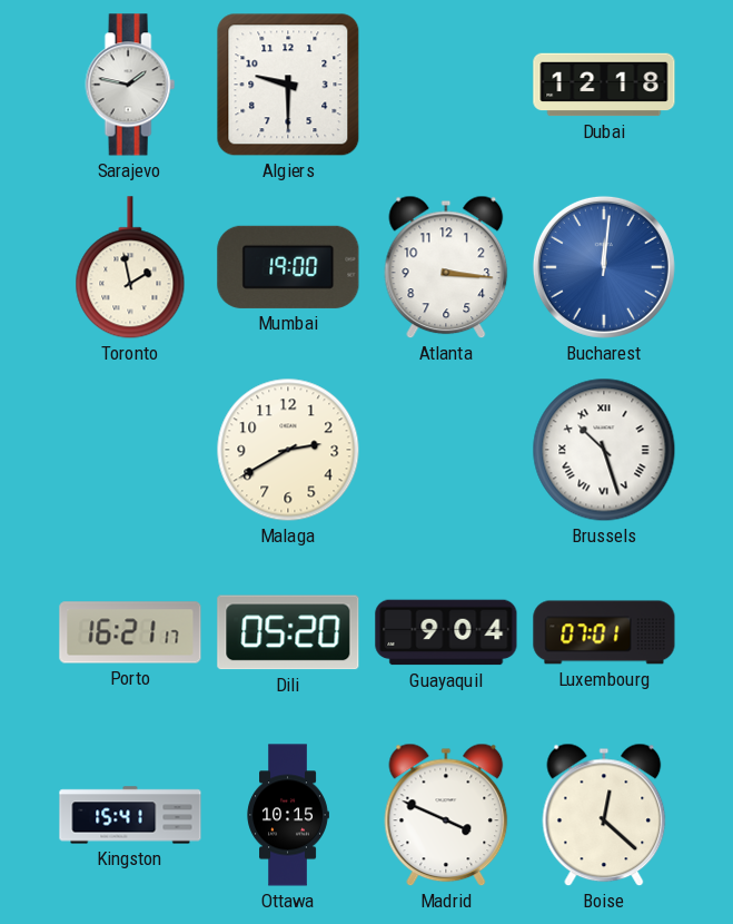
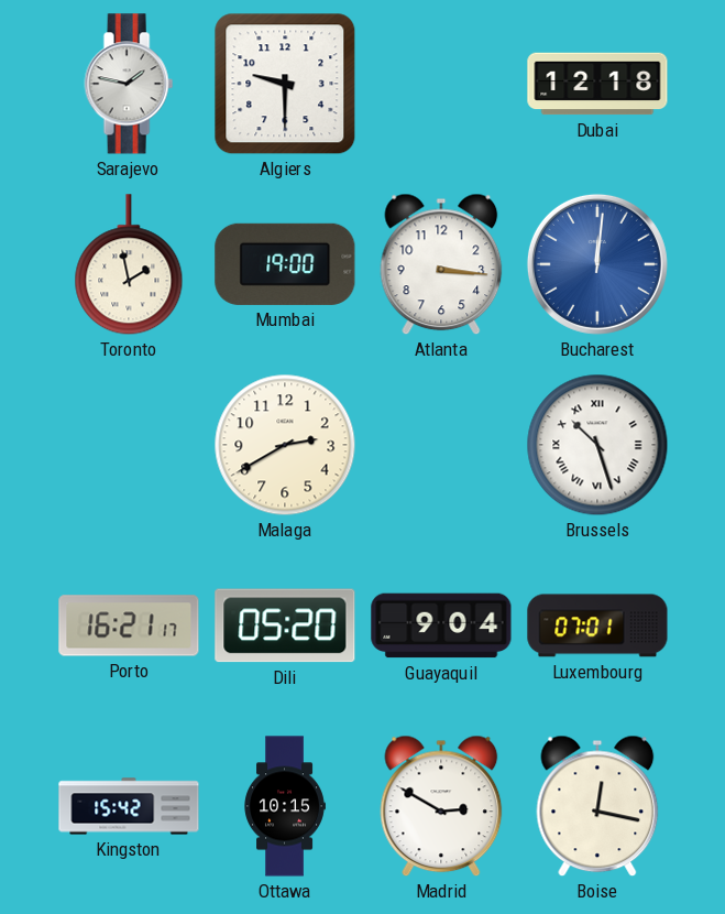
Kingston: 15:41 -> 15:42 (129, 806)
Madrid: 3:49 -> 2:50 (441, 806)
Boise: 12:22 -> 12:17 (597, 806)
